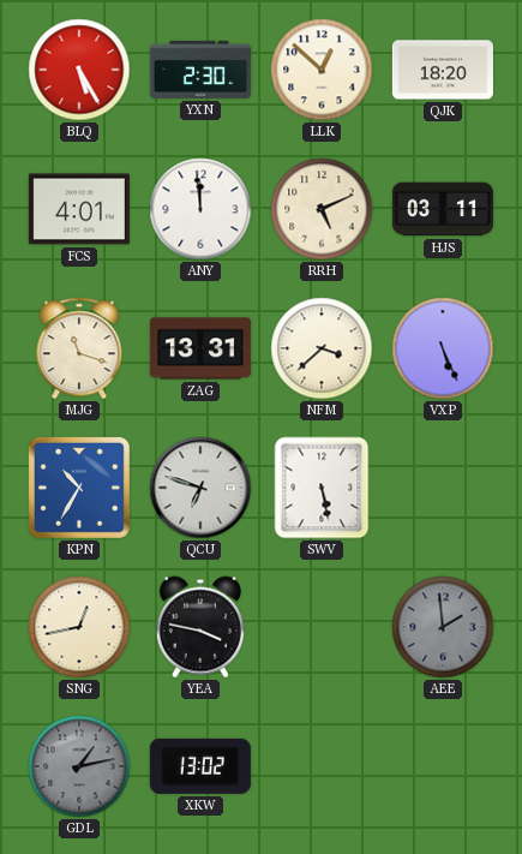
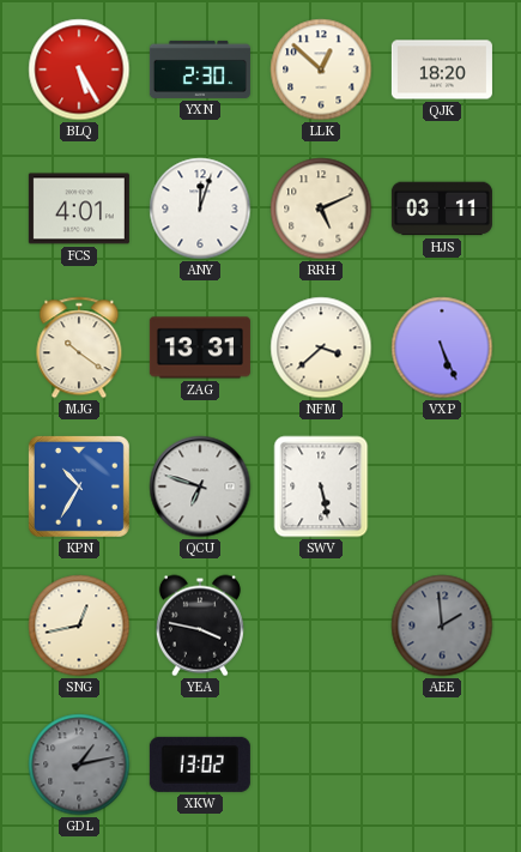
ANY: 11:59 -> 12:03 (200, 209)
MJG: 11:18 -> 10:21 (79, 348)
